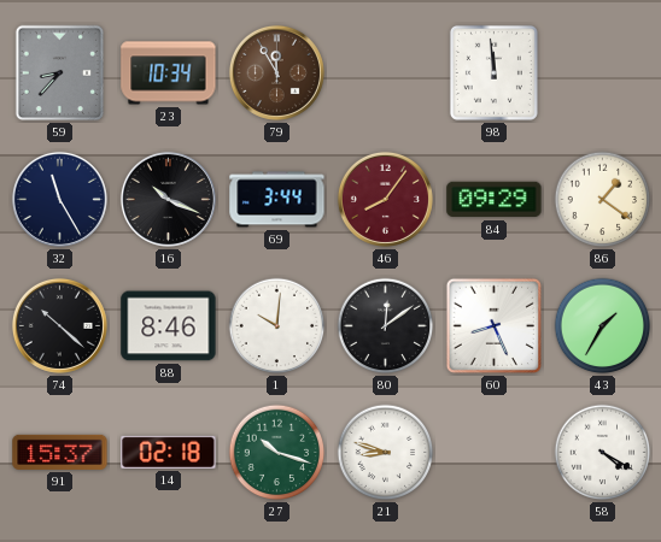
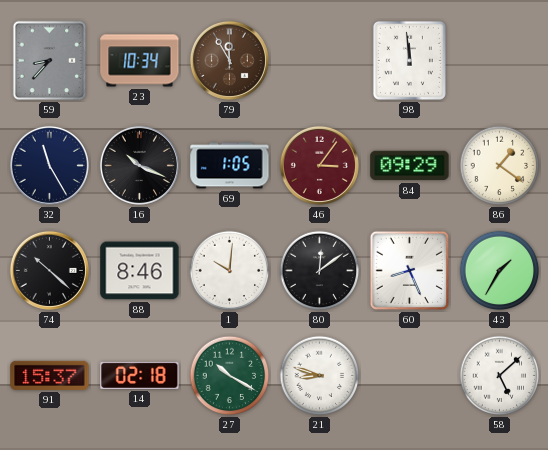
69: 3:44 -> 1:05 (230, 166)
46: 8:06 -> 3:06 (319, 165)
27: 10:18 -> 10:20 (230, 376)
58: 4:20 -> 5:08 (500, 376)
